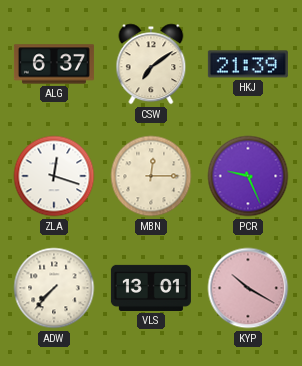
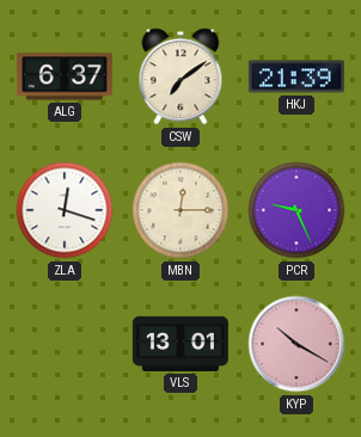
ADW: 7:37 -> none (54, 288)
